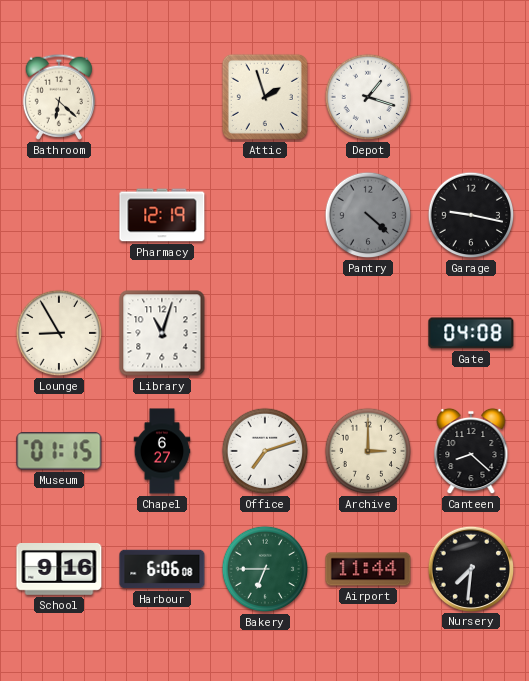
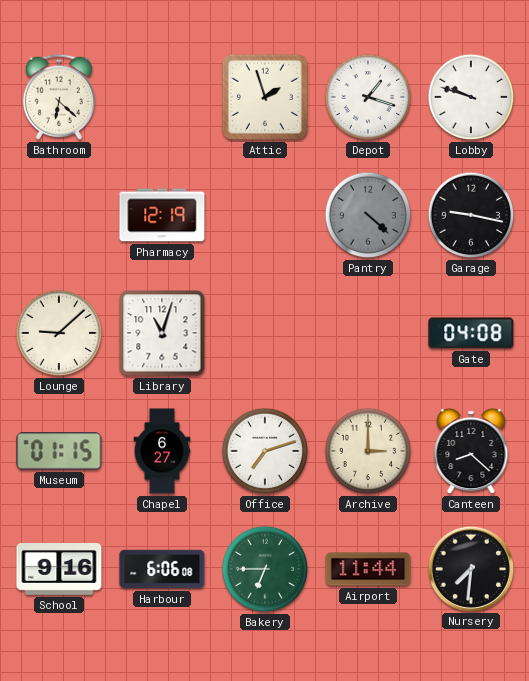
Lobby: none -> 9:48 (471, 97)
Lounge: 8:55 -> 9:08 (59, 333)
